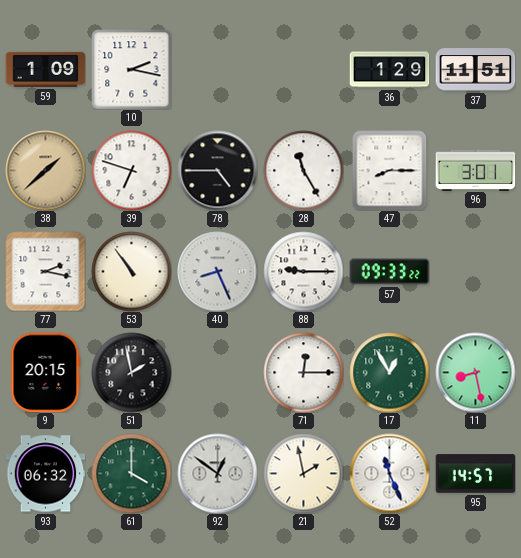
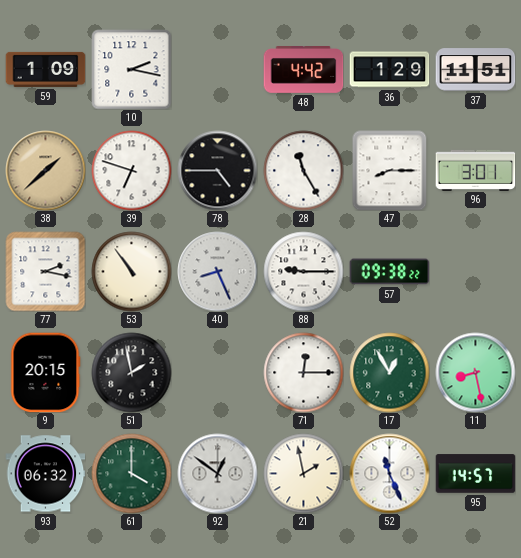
48: none -> 4:42 (303, 70)
57: 09:33 -> 09:38 (389, 272)
